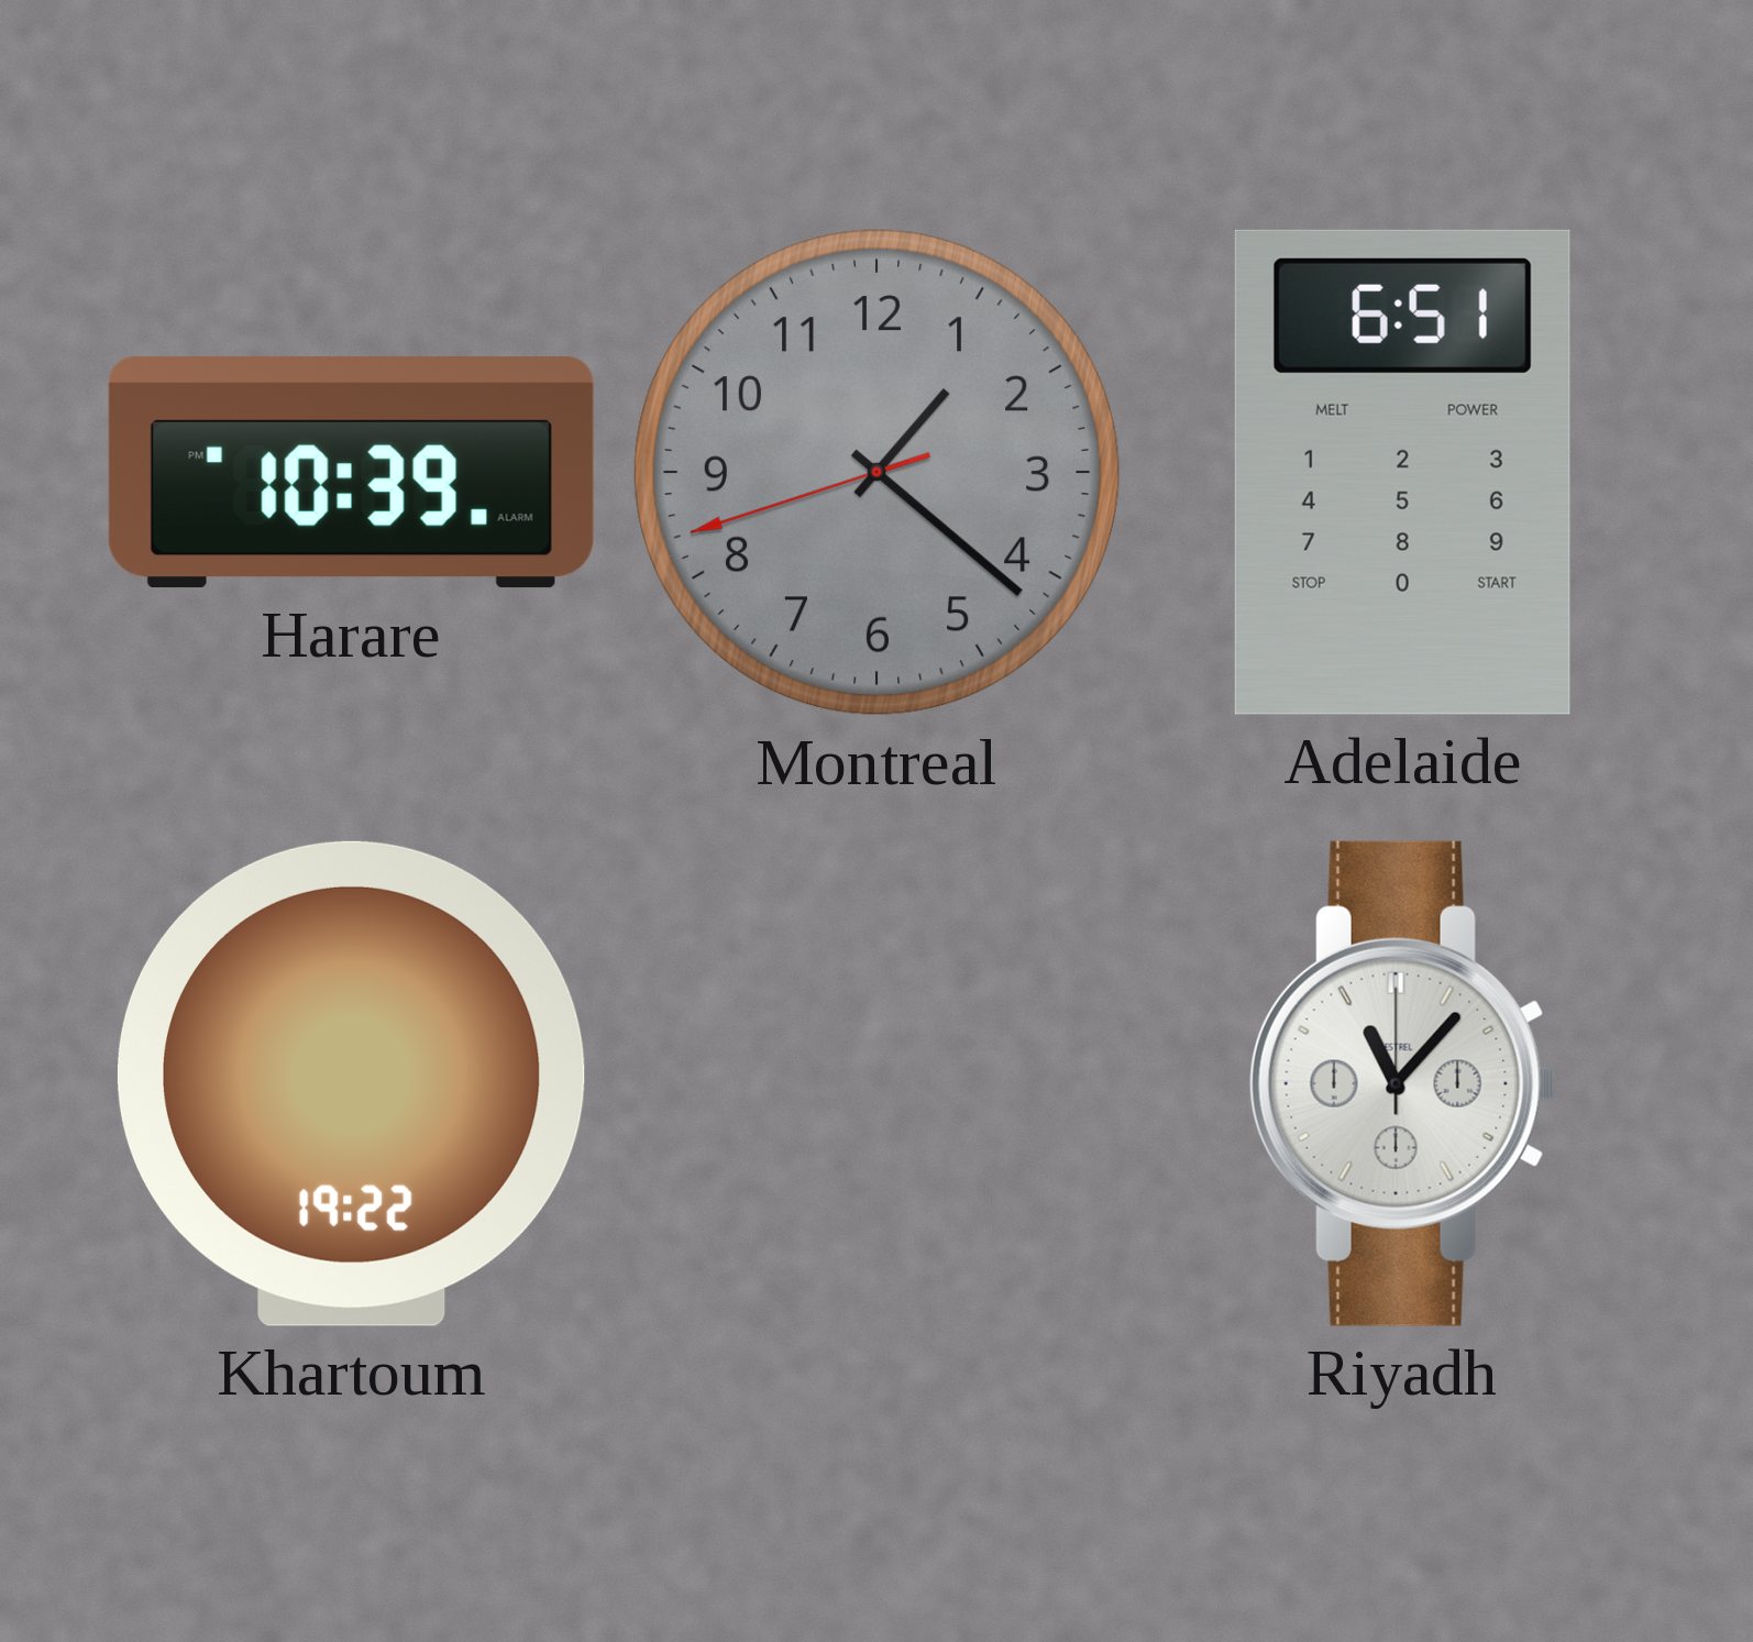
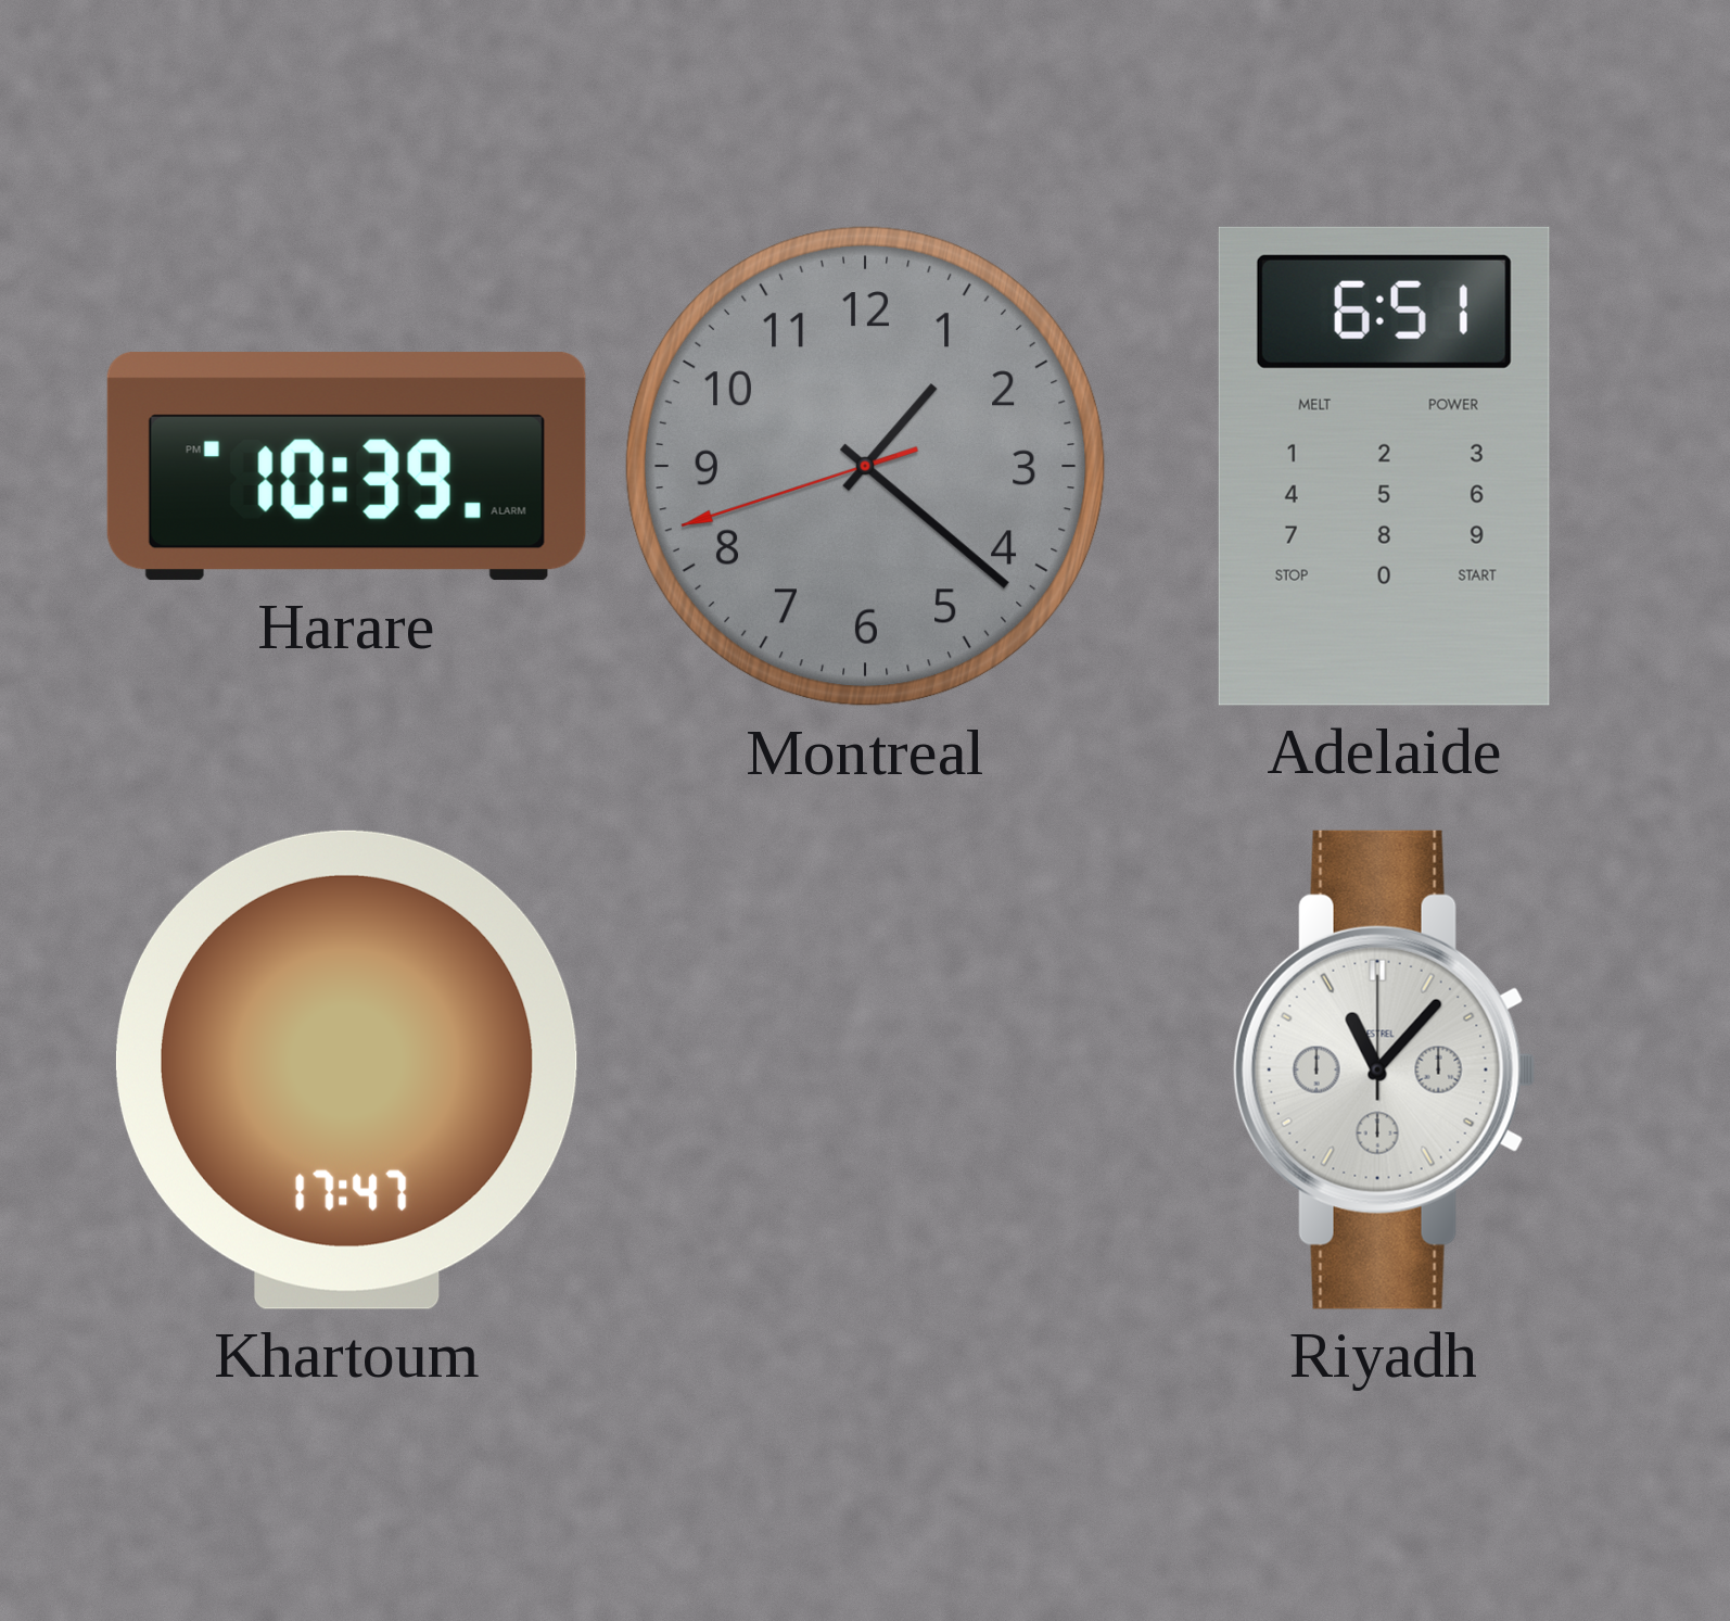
Khartoum: 19:22 -> 17:47 (346, 1069)
